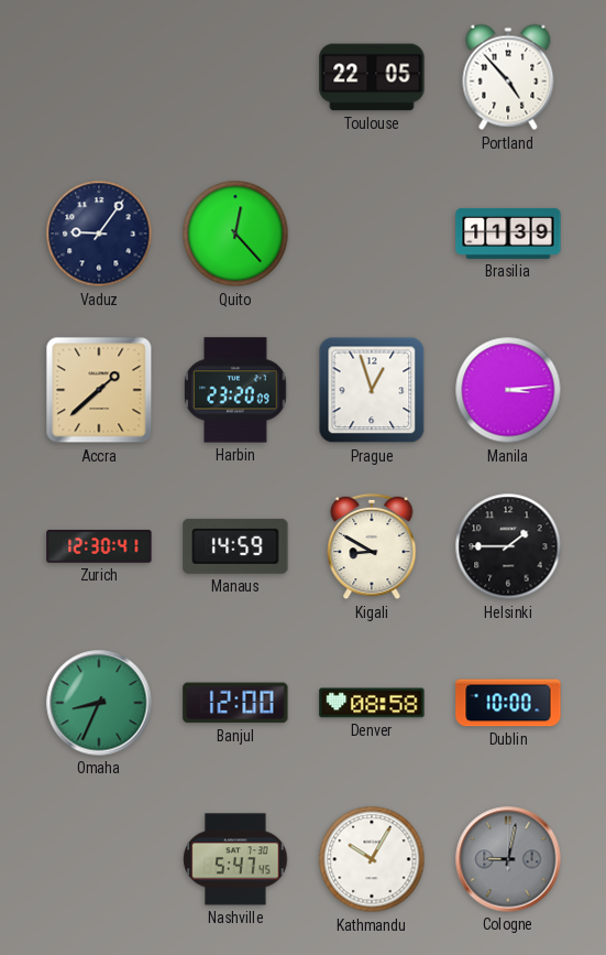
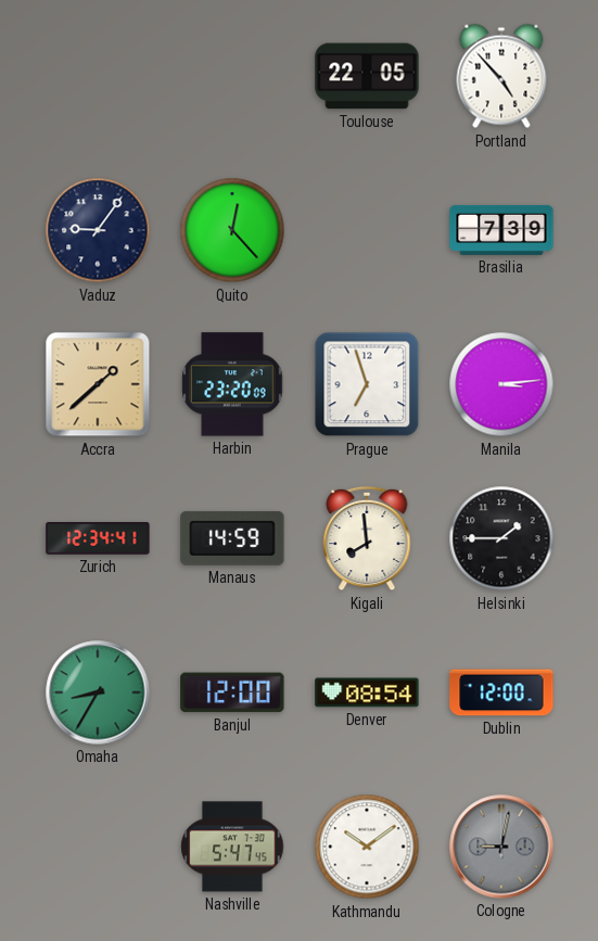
Brasilia: 11:39 -> 7:39 (501, 230)
Prague: 12:57 -> 6:57 (367, 384)
Zurich: 12:30 -> 12:34 (98, 538)
Kigali: 8:50 -> 7:59 (367, 538)
Omaha: 8:34 -> 8:35 (98, 692)
Denver: 08:58 -> 08:54 (367, 692)
Dublin: 10:00 -> 12:00 (501, 692)
Kathmandu: 10:05 -> 10:09 (367, 847)
